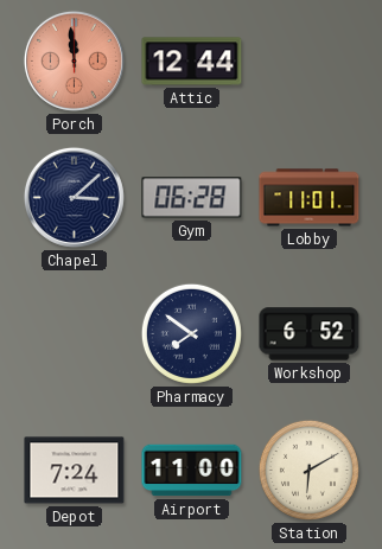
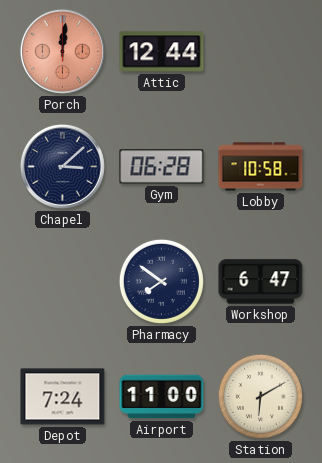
Porch: 11:59 -> 12:01 (62, 51)
Lobby: 11:01 -> 10:58 (261, 167)
Workshop: 6:52 -> 6:47 (261, 282)
